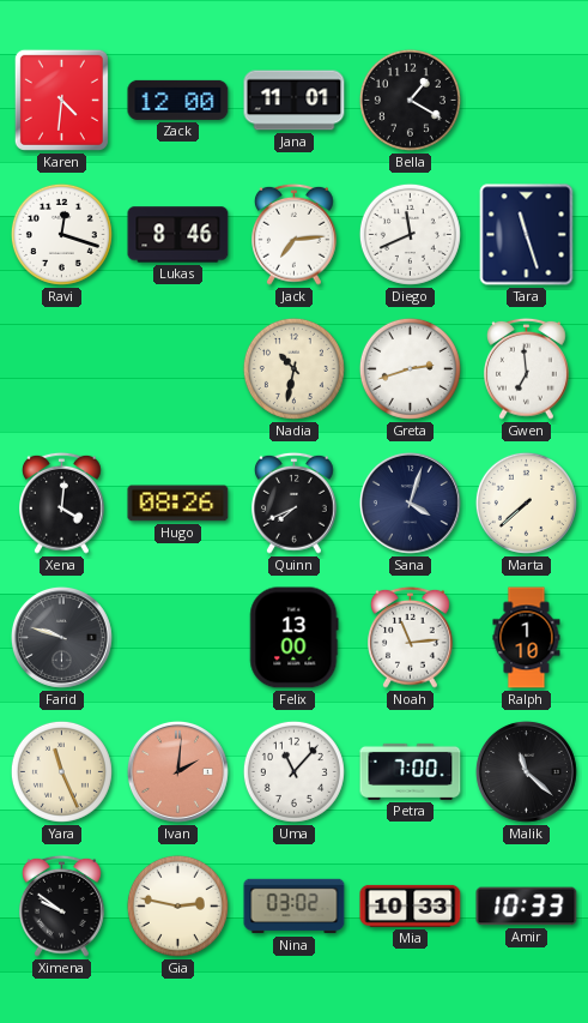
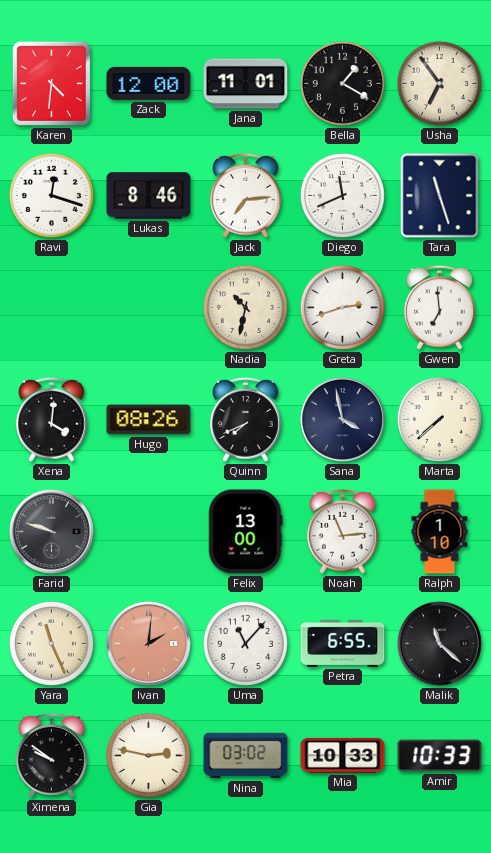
Usha: none -> 6:54 (439, 83)
Sana: 4:03 -> 3:58 (342, 419)
Petra: 7:00 -> 6:55 (343, 643)
